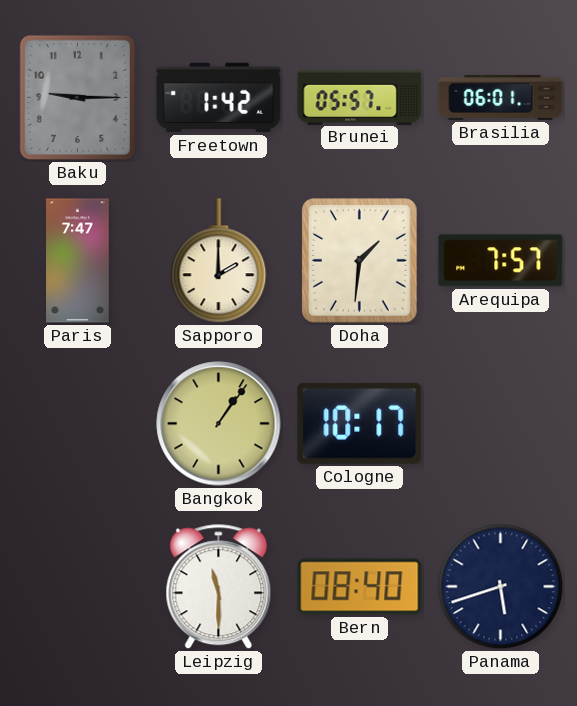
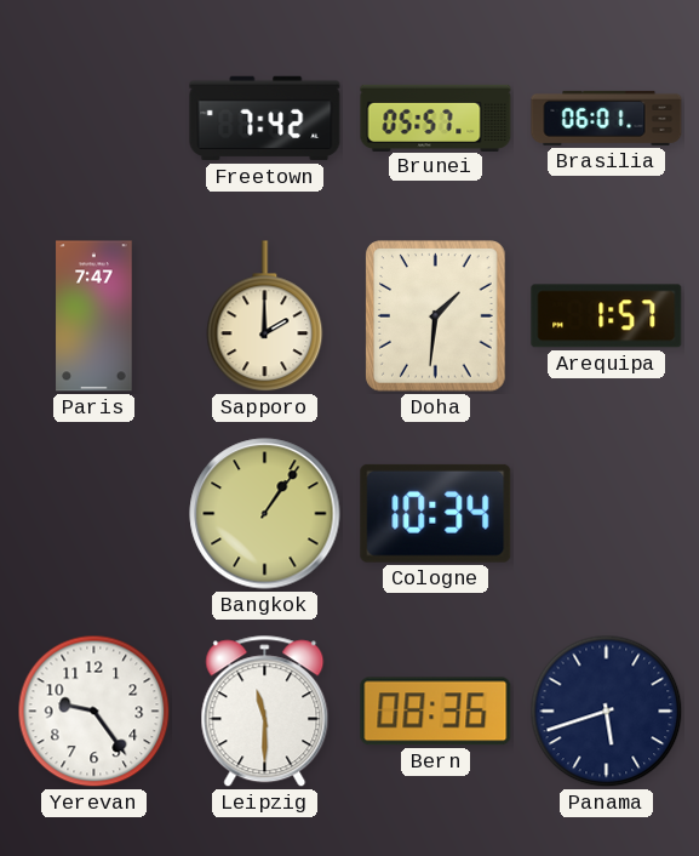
Baku: 9:15 -> none (77, 97)
Freetown: 1:42 -> 7:42 (265, 119)
Arequipa: 7:57 -> 1:57 (607, 316)
Cologne: 10:17 -> 10:34 (436, 513)
Yerevan: none -> 9:24 (94, 712)
Bern: 08:40 -> 08:36 (436, 712)
